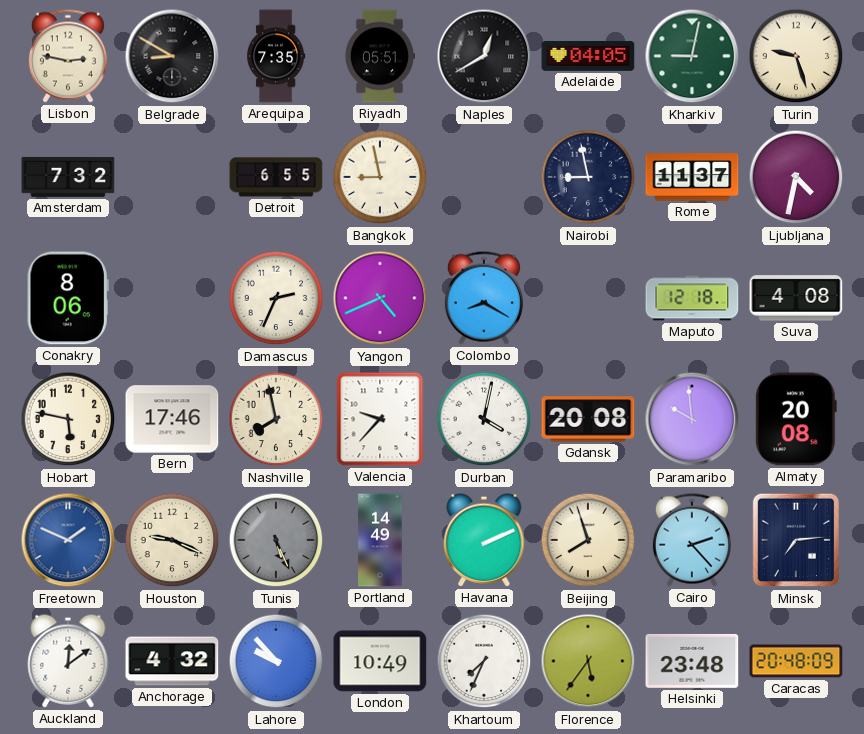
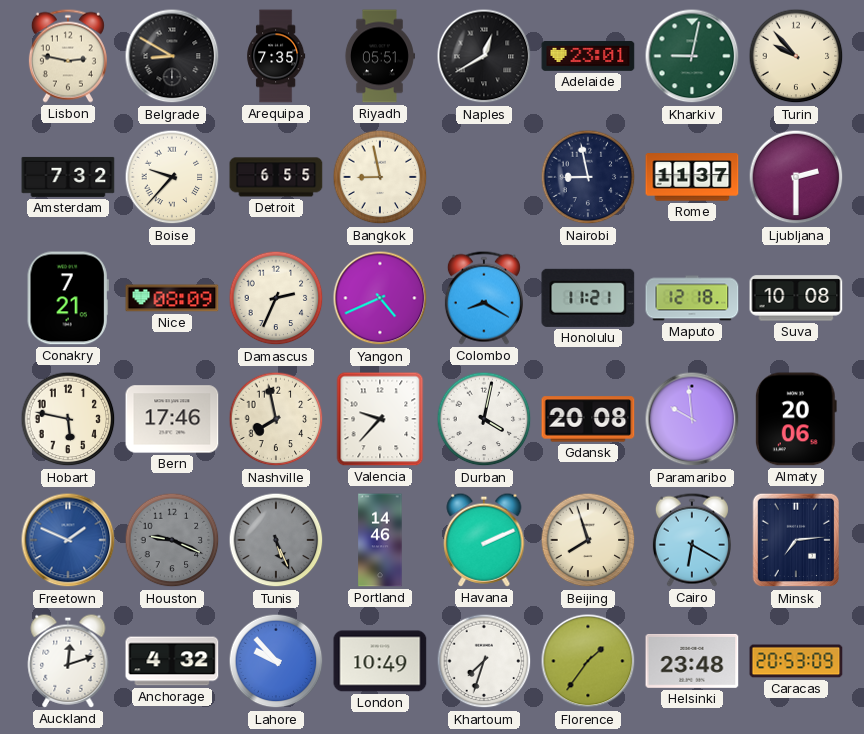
Adelaide: 04:05 -> 23:01 (588, 56)
Turin: 9:27 -> 9:53 (796, 56)
Boise: none -> 9:37 (172, 177)
Ljubljana: 4:32 -> 2:30 (796, 177)
Conakry: 8:06 -> 7:21 (68, 298)
Nice: none -> 08:09 (172, 298)
Honolulu: none -> 11:21 (588, 298)
Suva: 4:08 -> 10:08 (796, 298)
Almaty: 20:08 -> 20:06 (796, 419)
Houston dial: cream -> grey (172, 540)
Portland: 14:49 -> 14:46 (380, 540)
Cairo: 2:23 -> 6:20 (692, 540)
Auckland: 12:09 -> 12:12 (68, 661)
Khartoum: 7:34 -> 7:33 (484, 661)
Florence: 5:36 -> 1:36 (588, 661)
Caracas: 20:48 -> 20:53 (796, 661)
